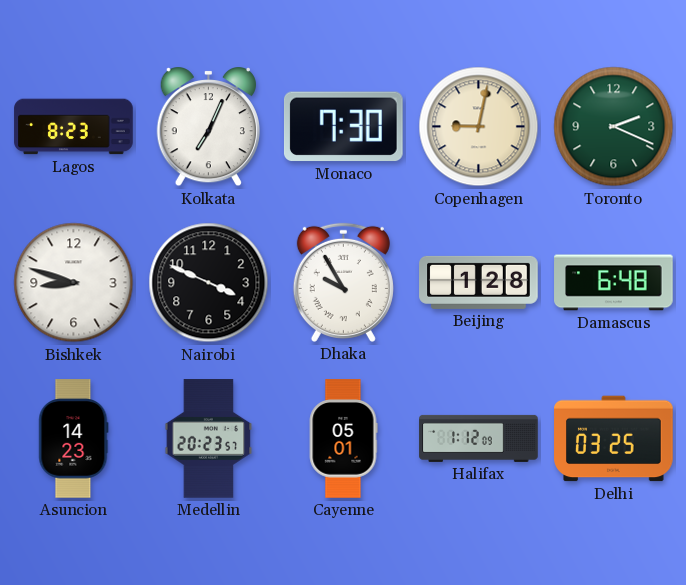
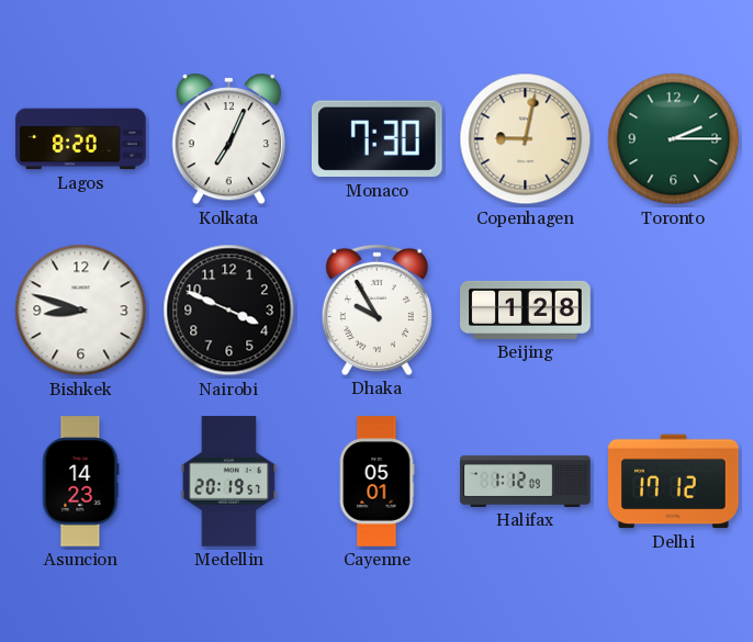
Lagos: 8:23 -> 8:20 (81, 139)
Toronto: 2:19 -> 2:15 (674, 139)
Damascus: 6:48 -> none (614, 283)
Medellin: 20:23 -> 20:19 (229, 482)
Delhi: 03:25 -> 17:12 (674, 482)
